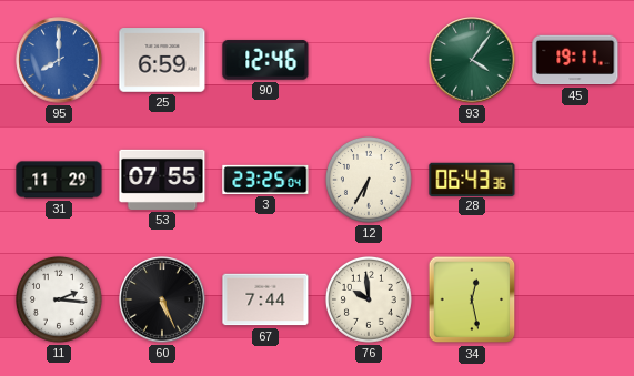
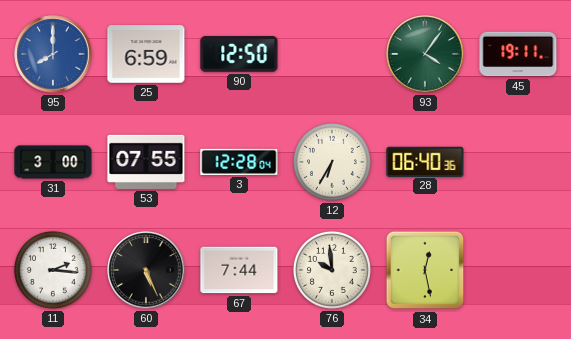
90: 12:46 -> 12:50 (239, 54)
31: 11:29 -> 3:00 (53, 162)
3: 23:25 -> 12:28 (239, 162)
28: 06:43 -> 06:40 (425, 161)
